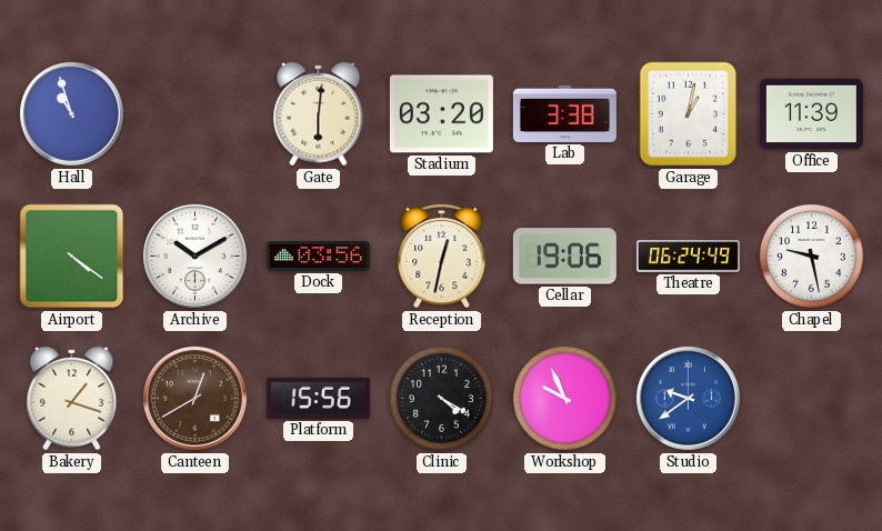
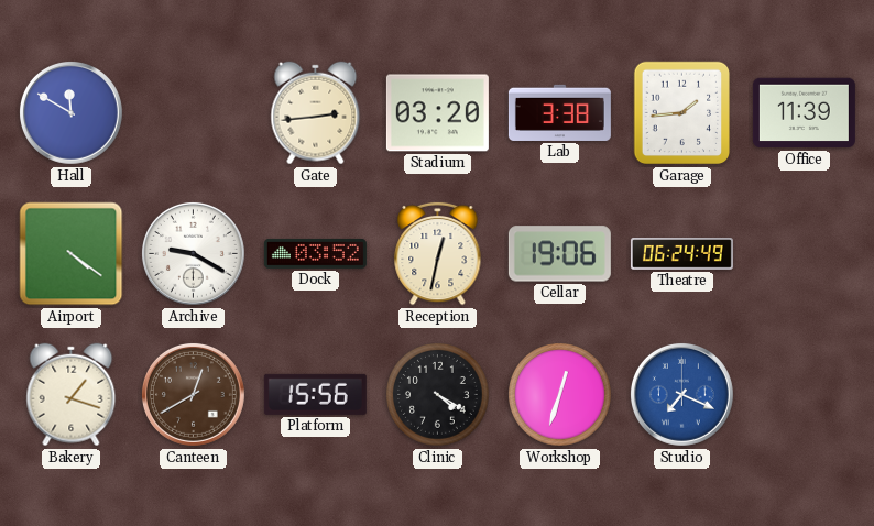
Hall: 10:57 -> 11:50 (70, 112)
Gate: 6:01 -> 2:44 (316, 113)
Garage: 1:02 -> 1:44 (682, 113)
Archive: 10:10 -> 9:20 (193, 253)
Dock: 03:56 -> 03:52 (315, 254)
Chapel: 9:28 -> none (812, 257)
Workshop: 9:56 -> 12:33 (560, 395)
Studio: 9:39 -> 7:19 (681, 394)
